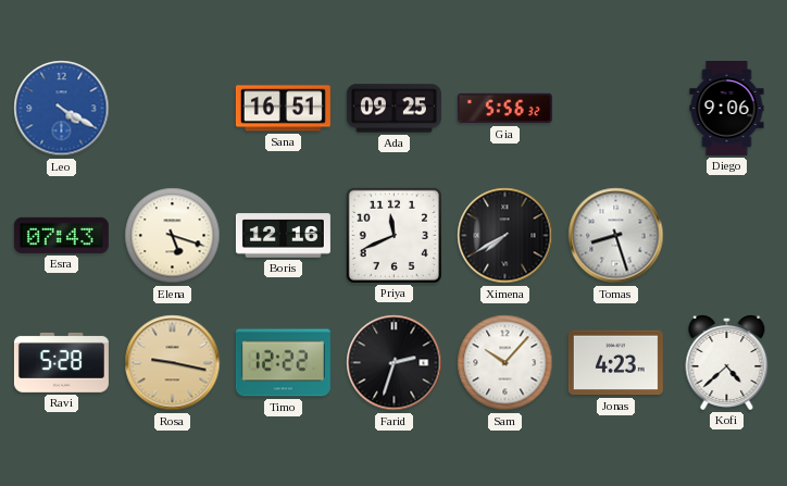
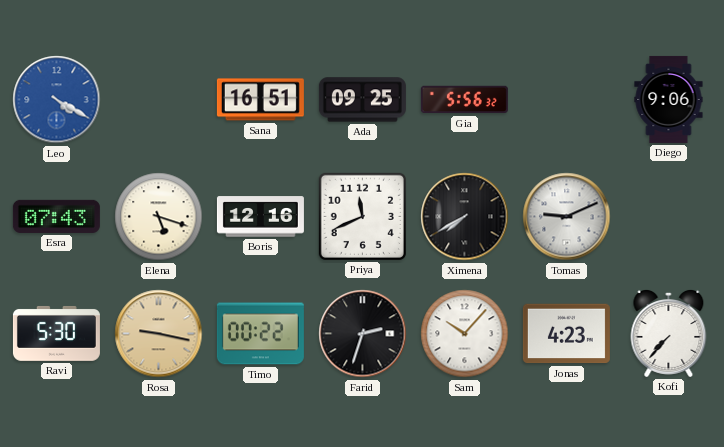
Tomas: 8:27 -> 9:11 (567, 217)
Ravi: 5:28 -> 5:30 (56, 333)
Timo: 12:22 -> 00:22 (260, 334)
Kofi: 4:38 -> 7:37 (669, 333)
